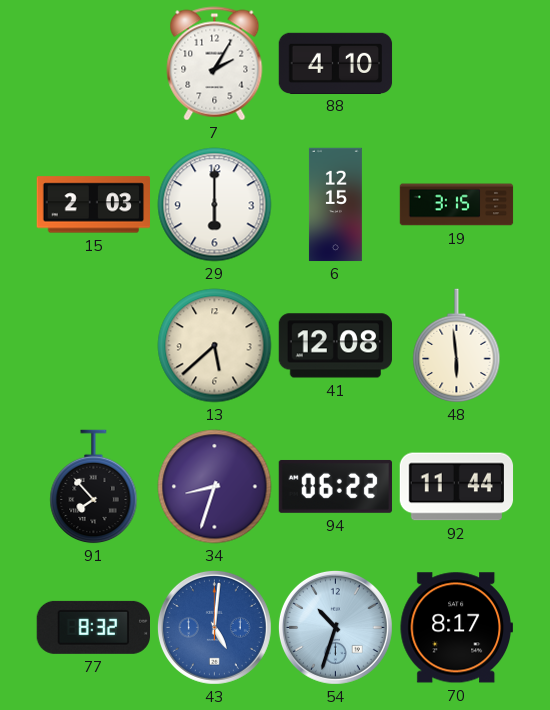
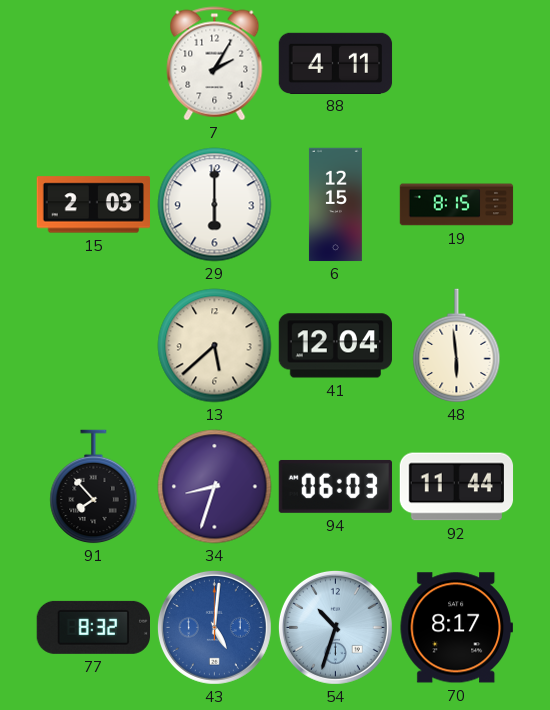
88: 4:10 -> 4:11 (336, 63)
19: 3:15 -> 8:15 (457, 205)
41: 12:08 -> 12:04 (335, 346)
94: 06:22 -> 06:03 (335, 487)
